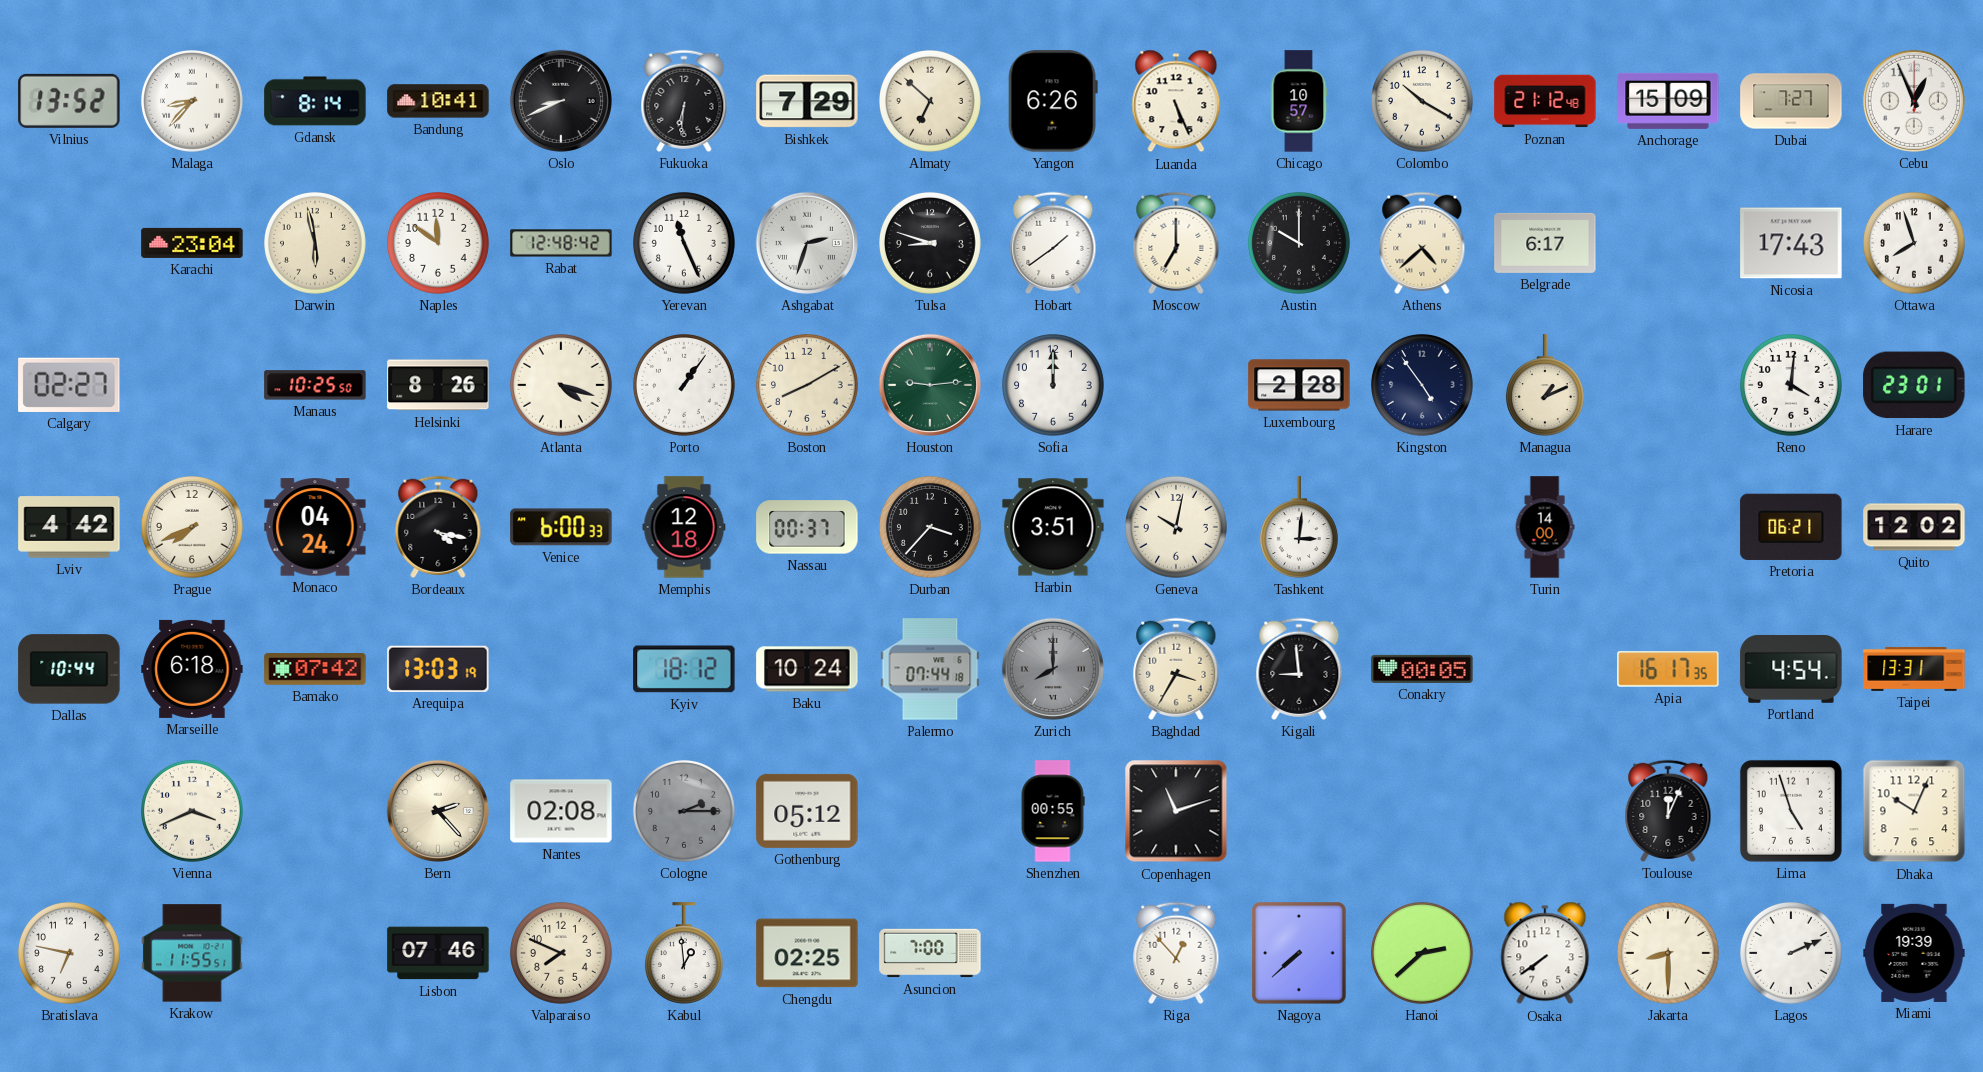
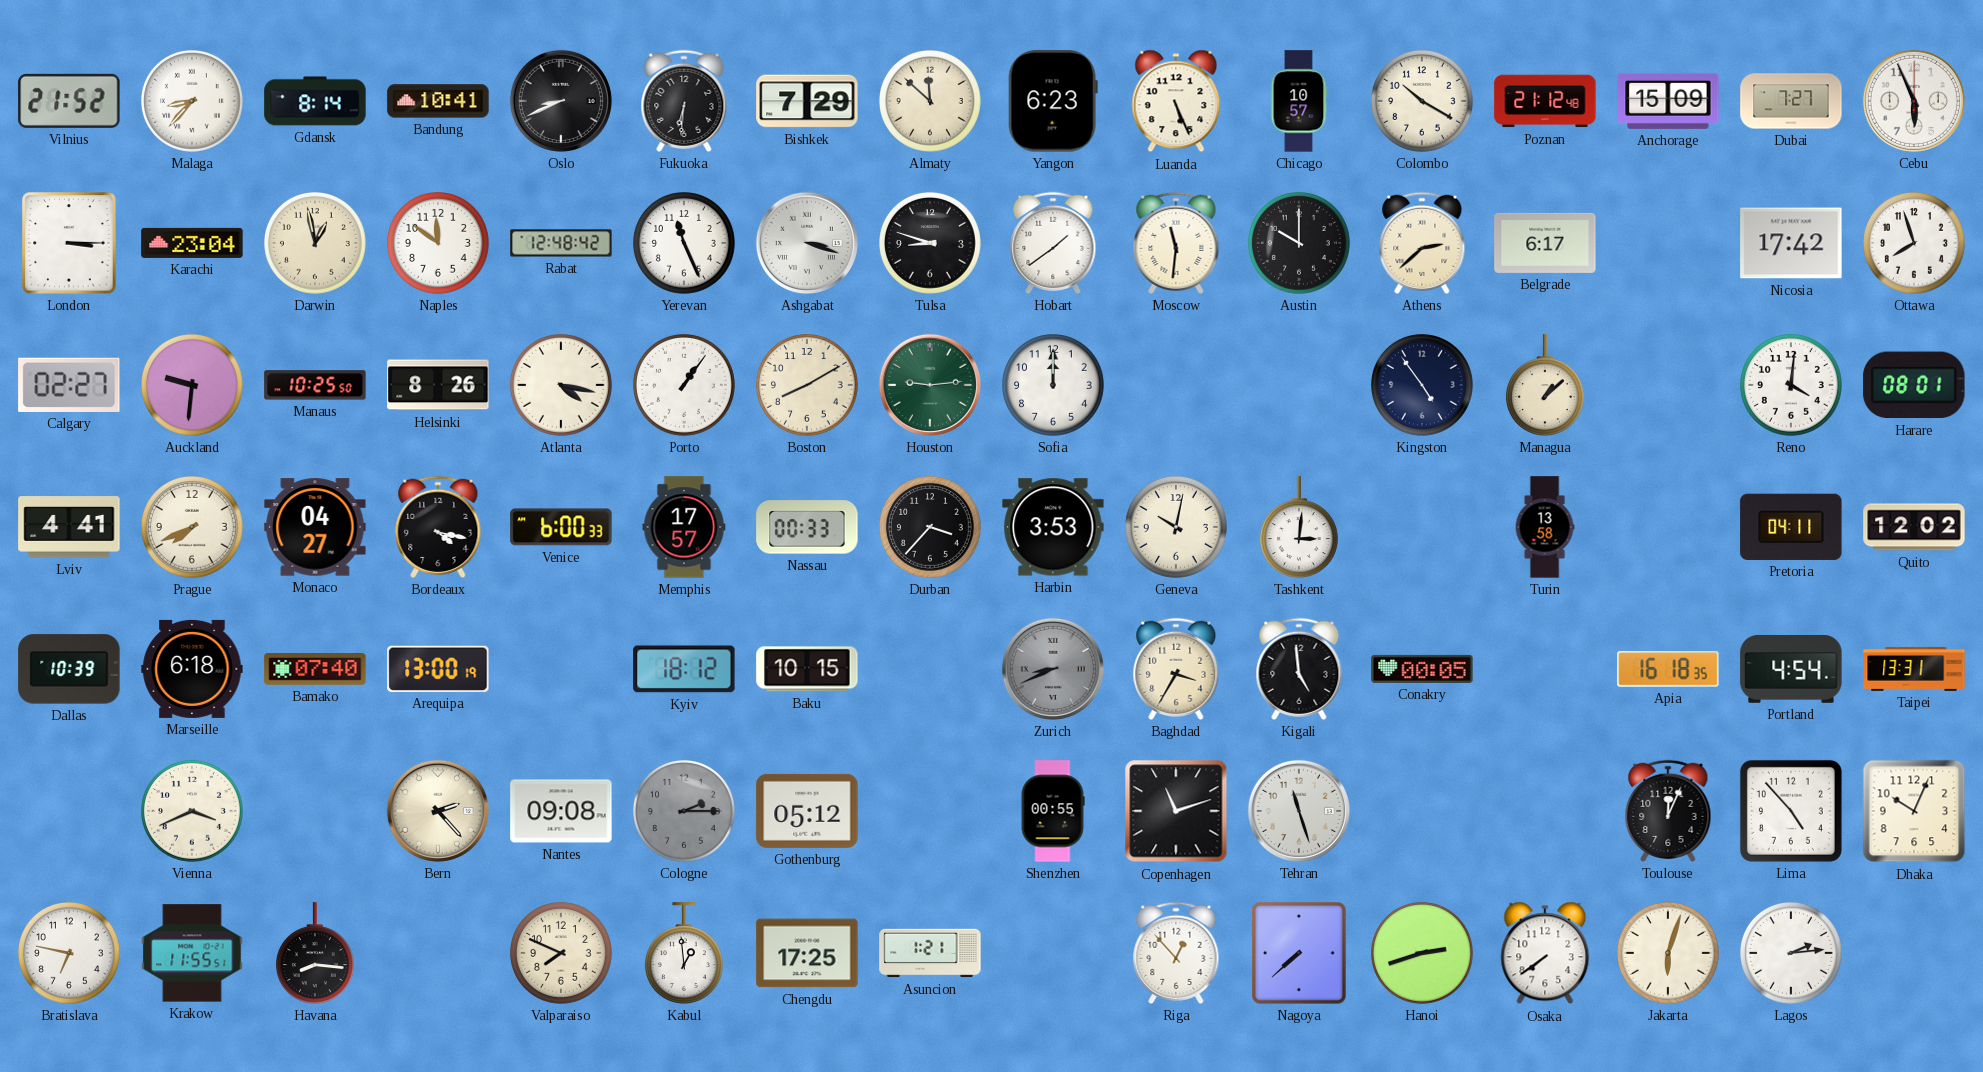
Vilnius: 13:52 -> 21:52 (69, 101)
Almaty: 6:52 -> 11:52 (931, 102)
Yangon: 6:26 -> 6:23 (1053, 101)
Cebu: 12:56 -> 5:56 (1914, 101)
London: none -> 3:15 (69, 243)
Darwin: 5:58 -> 12:58 (316, 244)
Ashgabat: 2:33 -> 3:18 (807, 243)
Moscow: 7:00 -> 11:31 (1176, 243)
Athens: 4:38 -> 2:38 (1422, 243)
Nicosia: 17:43 -> 17:42 (1791, 243)
Auckland: none -> 9:31 (193, 386)
Atlanta: 4:18 -> 4:17 (562, 386)
Luxembourg: 2:28 -> none (1299, 385)
Managua: 1:11 -> 1:08 (1545, 385)
Harare: 23:01 -> 08:01 (1914, 385)
Lviv: 4:42 -> 4:41 (69, 527)
Monaco: 04:24 -> 04:27 (315, 527)
Memphis: 12:18 -> 17:57 (684, 527)
Nassau: 00:37 -> 00:33 (807, 527)
Harbin: 3:51 -> 3:53 (1053, 527)
Turin: 14:00 -> 13:58 (1545, 527)
Pretoria: 06:21 -> 04:11 (1791, 527)
Dallas: 10:44 -> 10:39 (69, 669)
Bamako: 07:42 -> 07:40 (315, 669)
Arequipa: 13:03 -> 13:00 (438, 669)
Baku: 10:24 -> 10:15 (807, 669)
Palermo: 07:44 -> none (930, 669)
Zurich: 8:00 -> 8:41 (1053, 669)
Kigali: 8:59 -> 4:59 (1299, 669)
Apia: 16:17 -> 16:18 (1668, 669)
Nantes: 02:08 -> 09:08 (561, 811)
Tehran: none -> 11:27 (1299, 811)
Lima: 4:57 -> 4:53 (1791, 811)
Havana: none -> 8:16 (315, 953)
Lisbon: 07:46 -> none (438, 953)
Chengdu: 02:25 -> 17:25 (807, 953)
Asuncion: 7:00 -> 1:21 (930, 953)
Hanoi: 2:38 -> 2:42 (1423, 954)
Jakarta: 8:30 -> 6:03 (1669, 954)
Lagos: 2:11 -> 2:14 (1792, 954)
Miami: 19:39 -> none (1914, 953)
